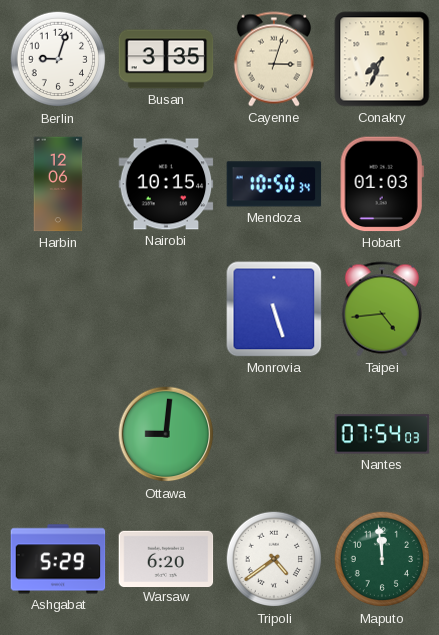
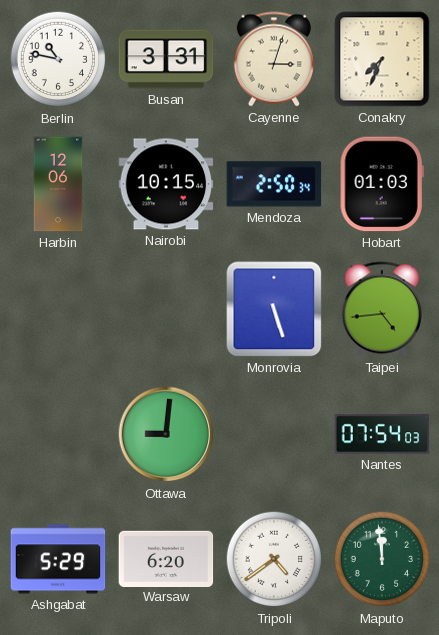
Berlin: 9:03 -> 10:47 (58, 59)
Busan: 3:35 -> 3:31 (166, 59)
Mendoza: 10:50 -> 2:50 (274, 184)
